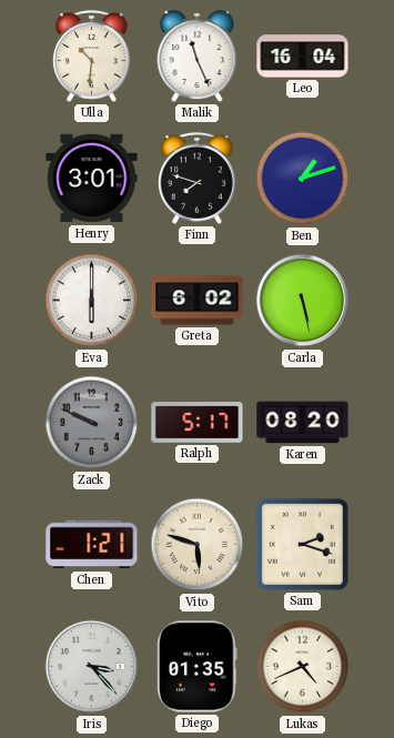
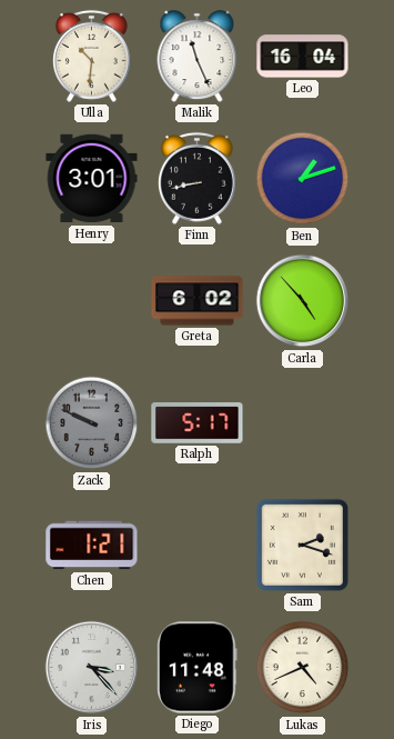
Finn: 7:48 -> 8:43 (196, 178)
Eva: 6:00 -> none (92, 301)
Carla: 5:28 -> 4:53 (303, 301)
Karen: 08:20 -> none (303, 423)
Vito: 5:48 -> none (198, 545)
Diego: 01:35 -> 11:48 (198, 668)
